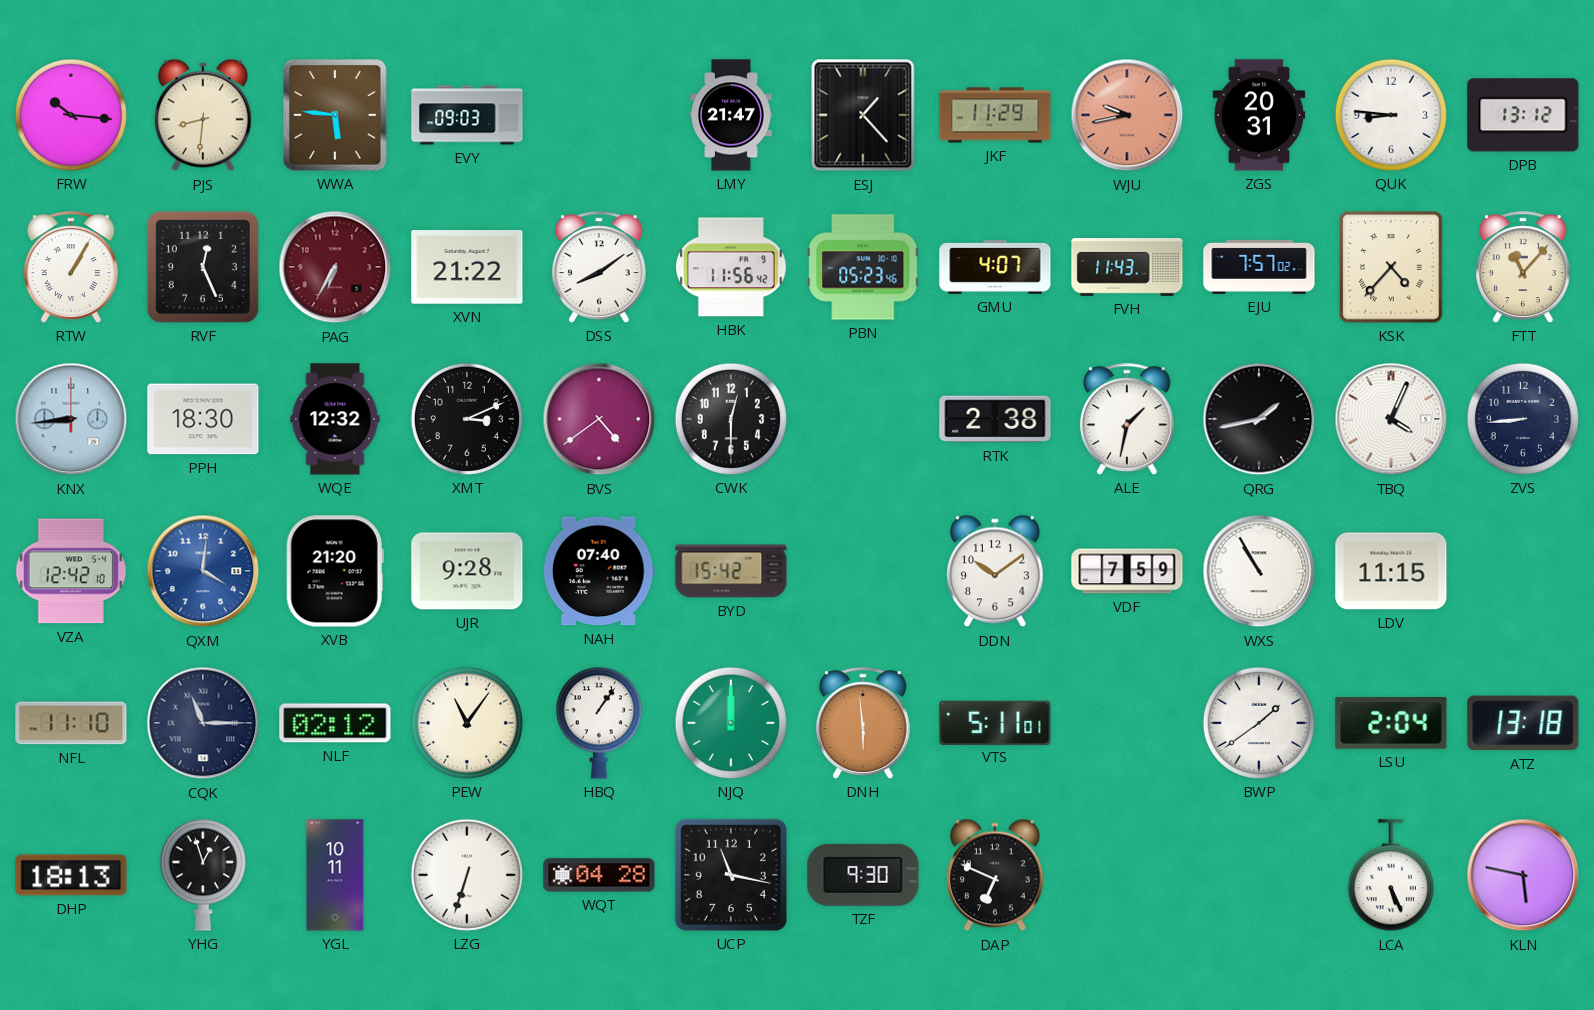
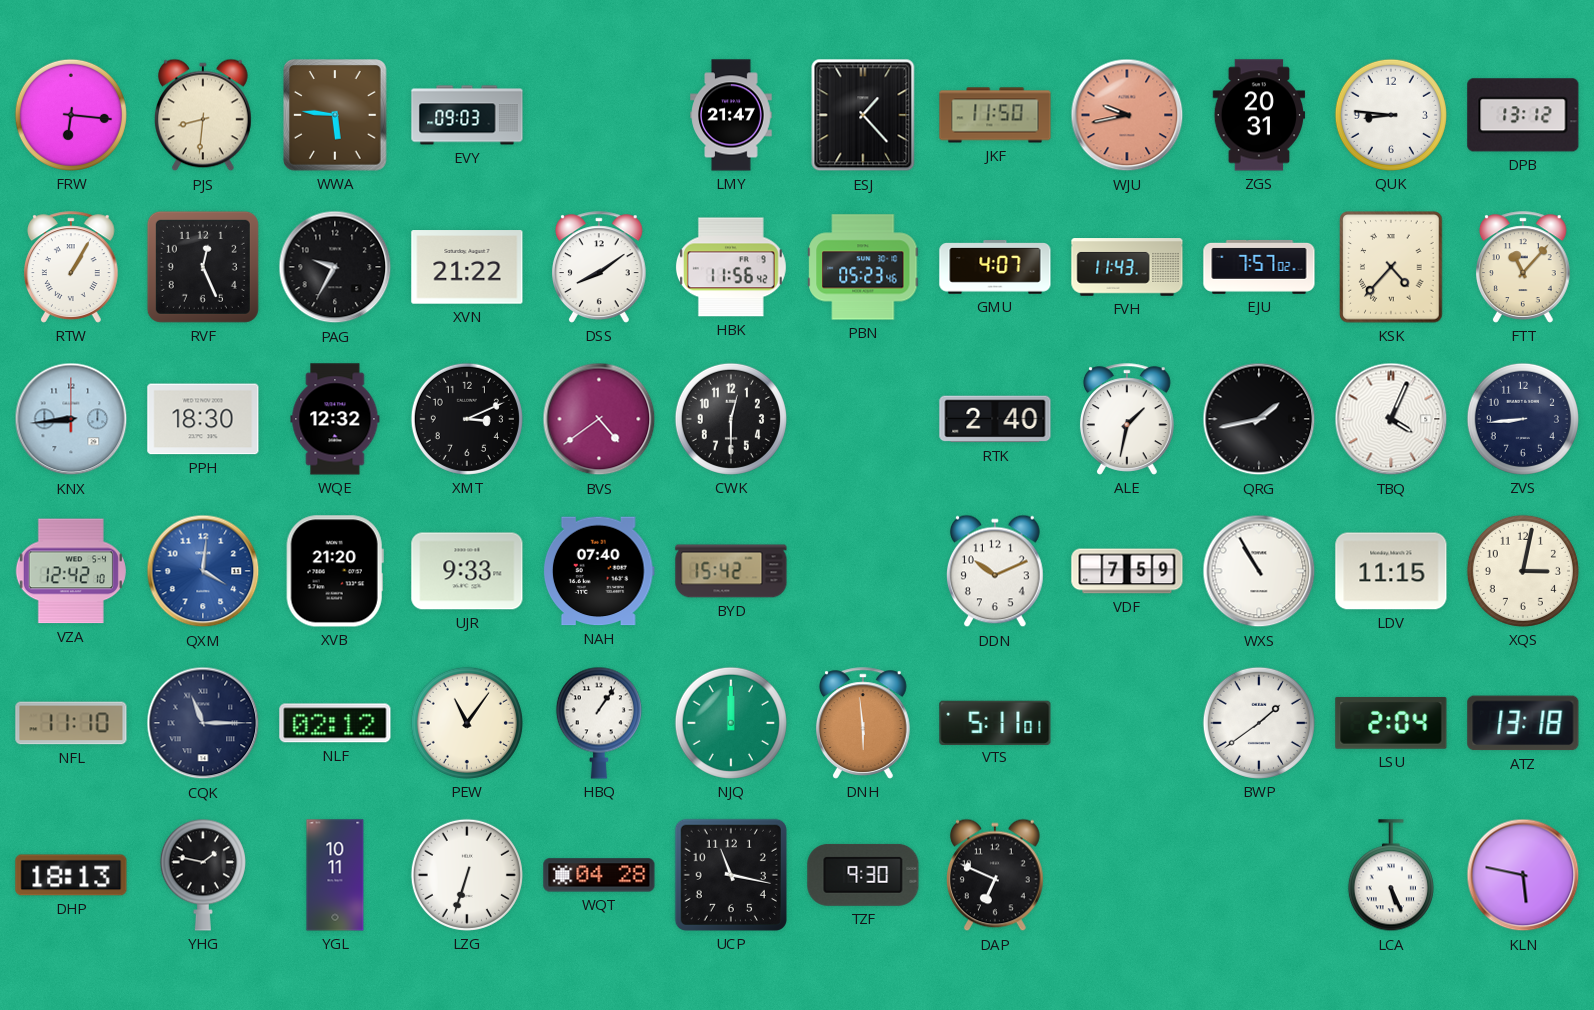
FRW: 10:16 -> 6:16 (71, 115)
JKF: 11:29 -> 11:50 (995, 115)
PAG: 6:35 -> 9:35 (335, 267)
PAG dial: burgundy -> black (335, 267)
RTK: 2:38 -> 2:40 (995, 419)
UJR: 9:28 -> 9:33 (467, 571)
DDN: 10:09 -> 10:11 (995, 571)
XQS: none -> 3:02 (1523, 571)
YHG: 12:57 -> 1:47 (203, 875)
